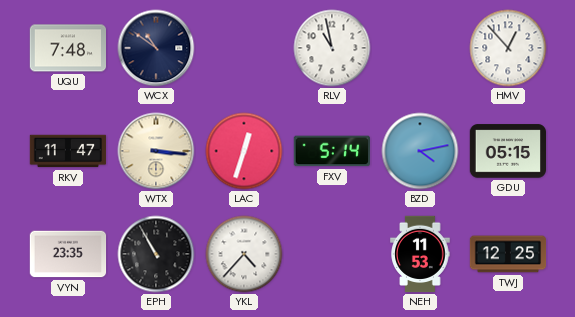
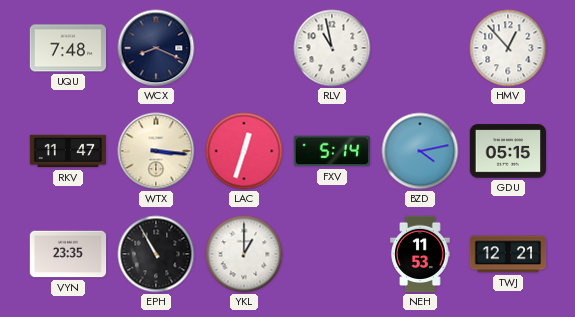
WCX: 10:51 -> 8:19 (156, 48)
YKL: 4:37 -> 1:00 (244, 254)
TWJ: 12:25 -> 12:21 (508, 254)
